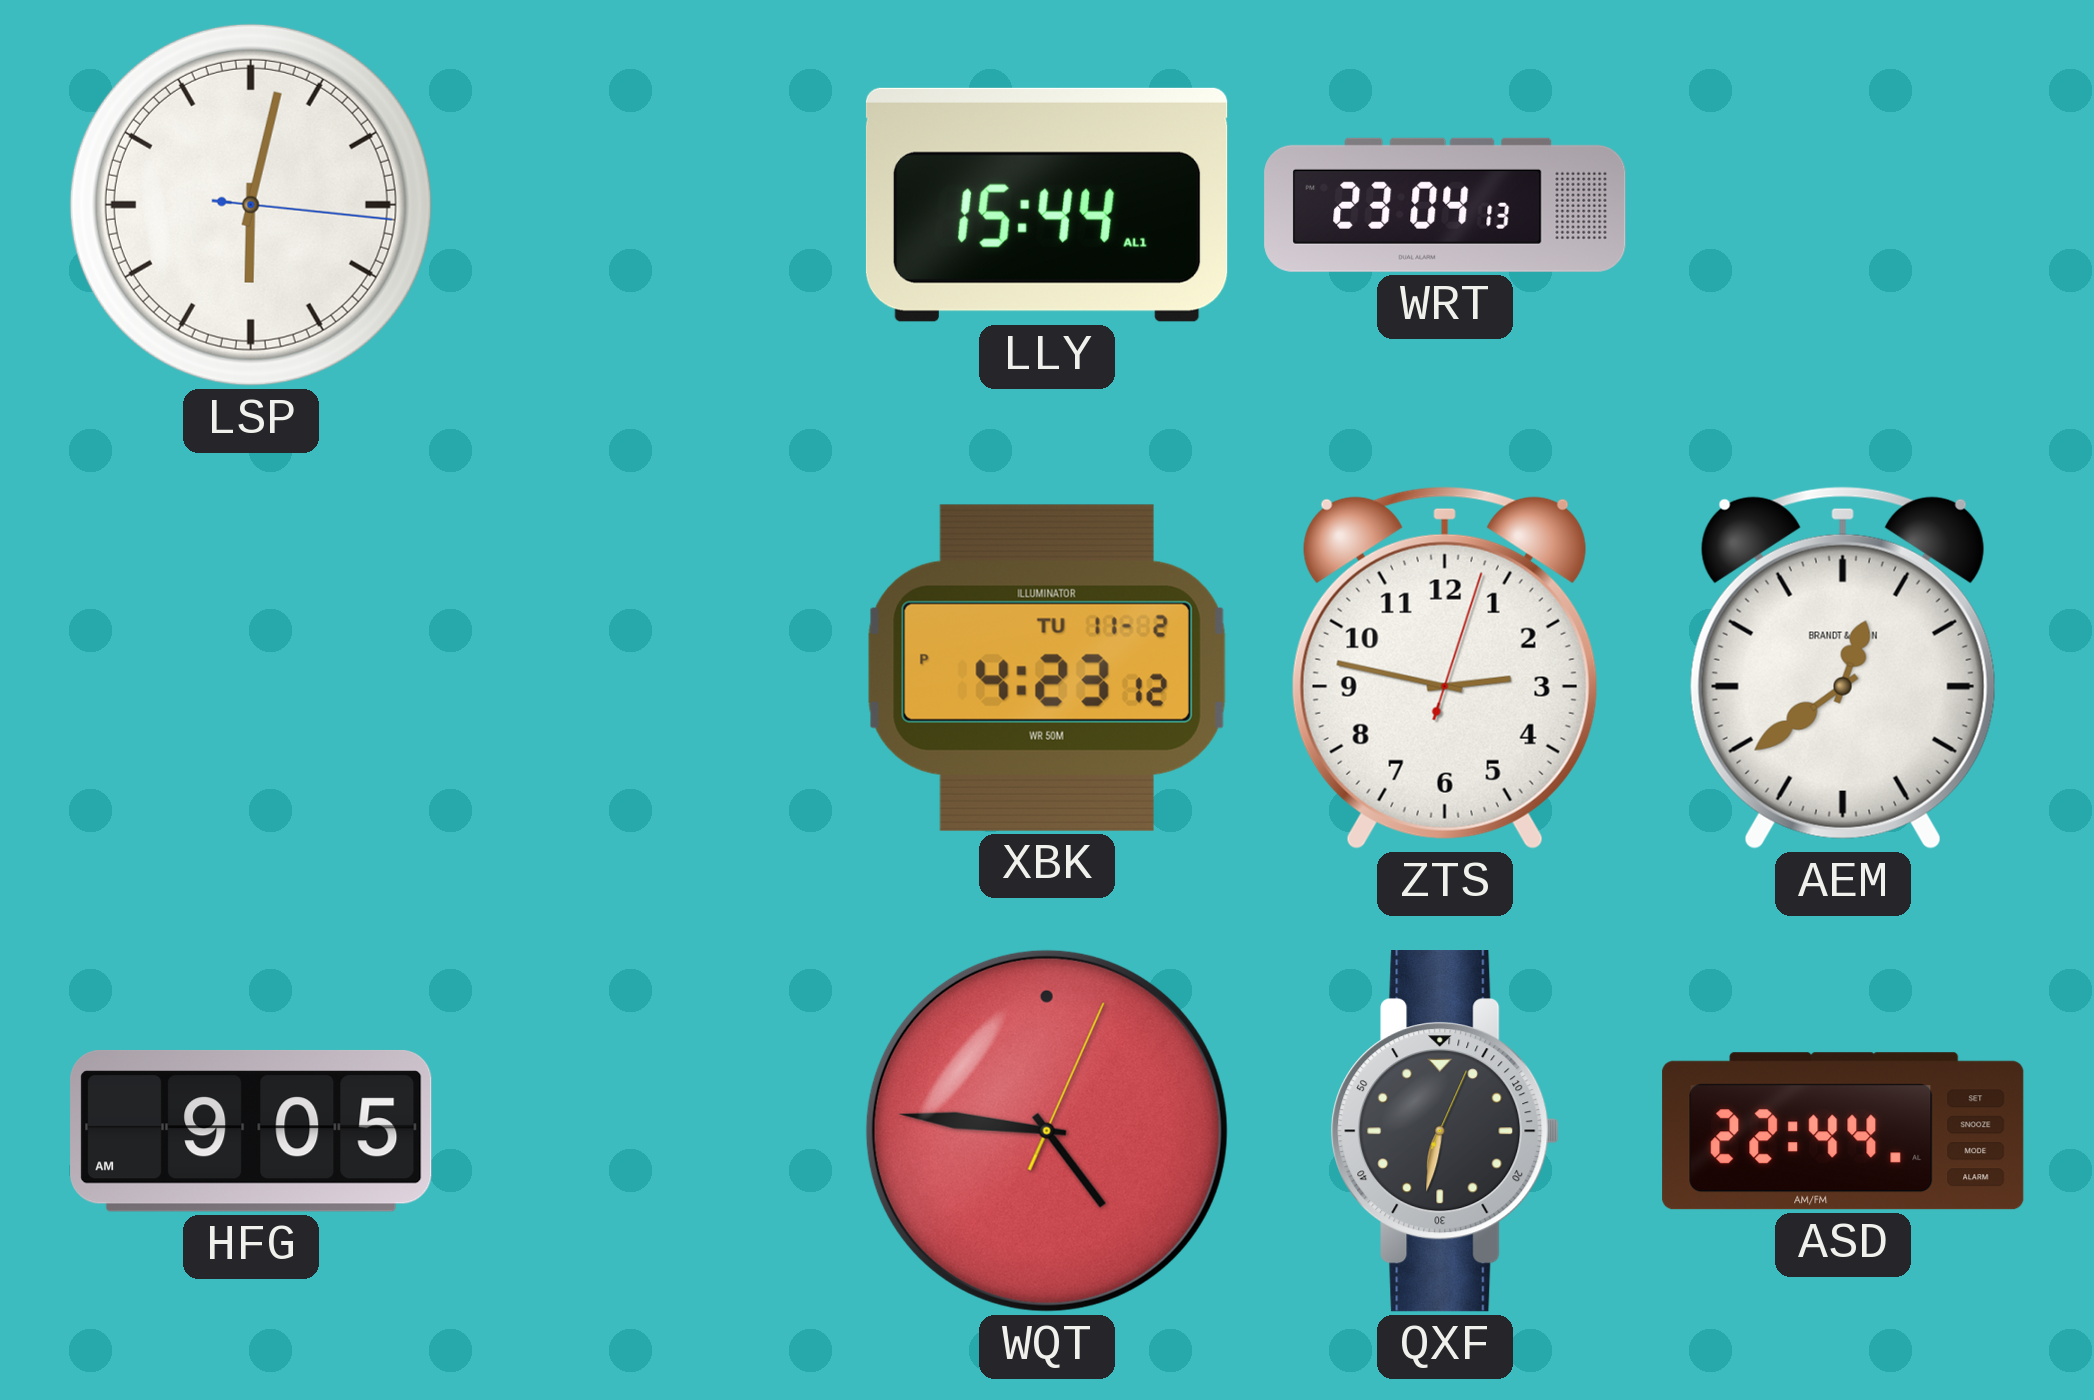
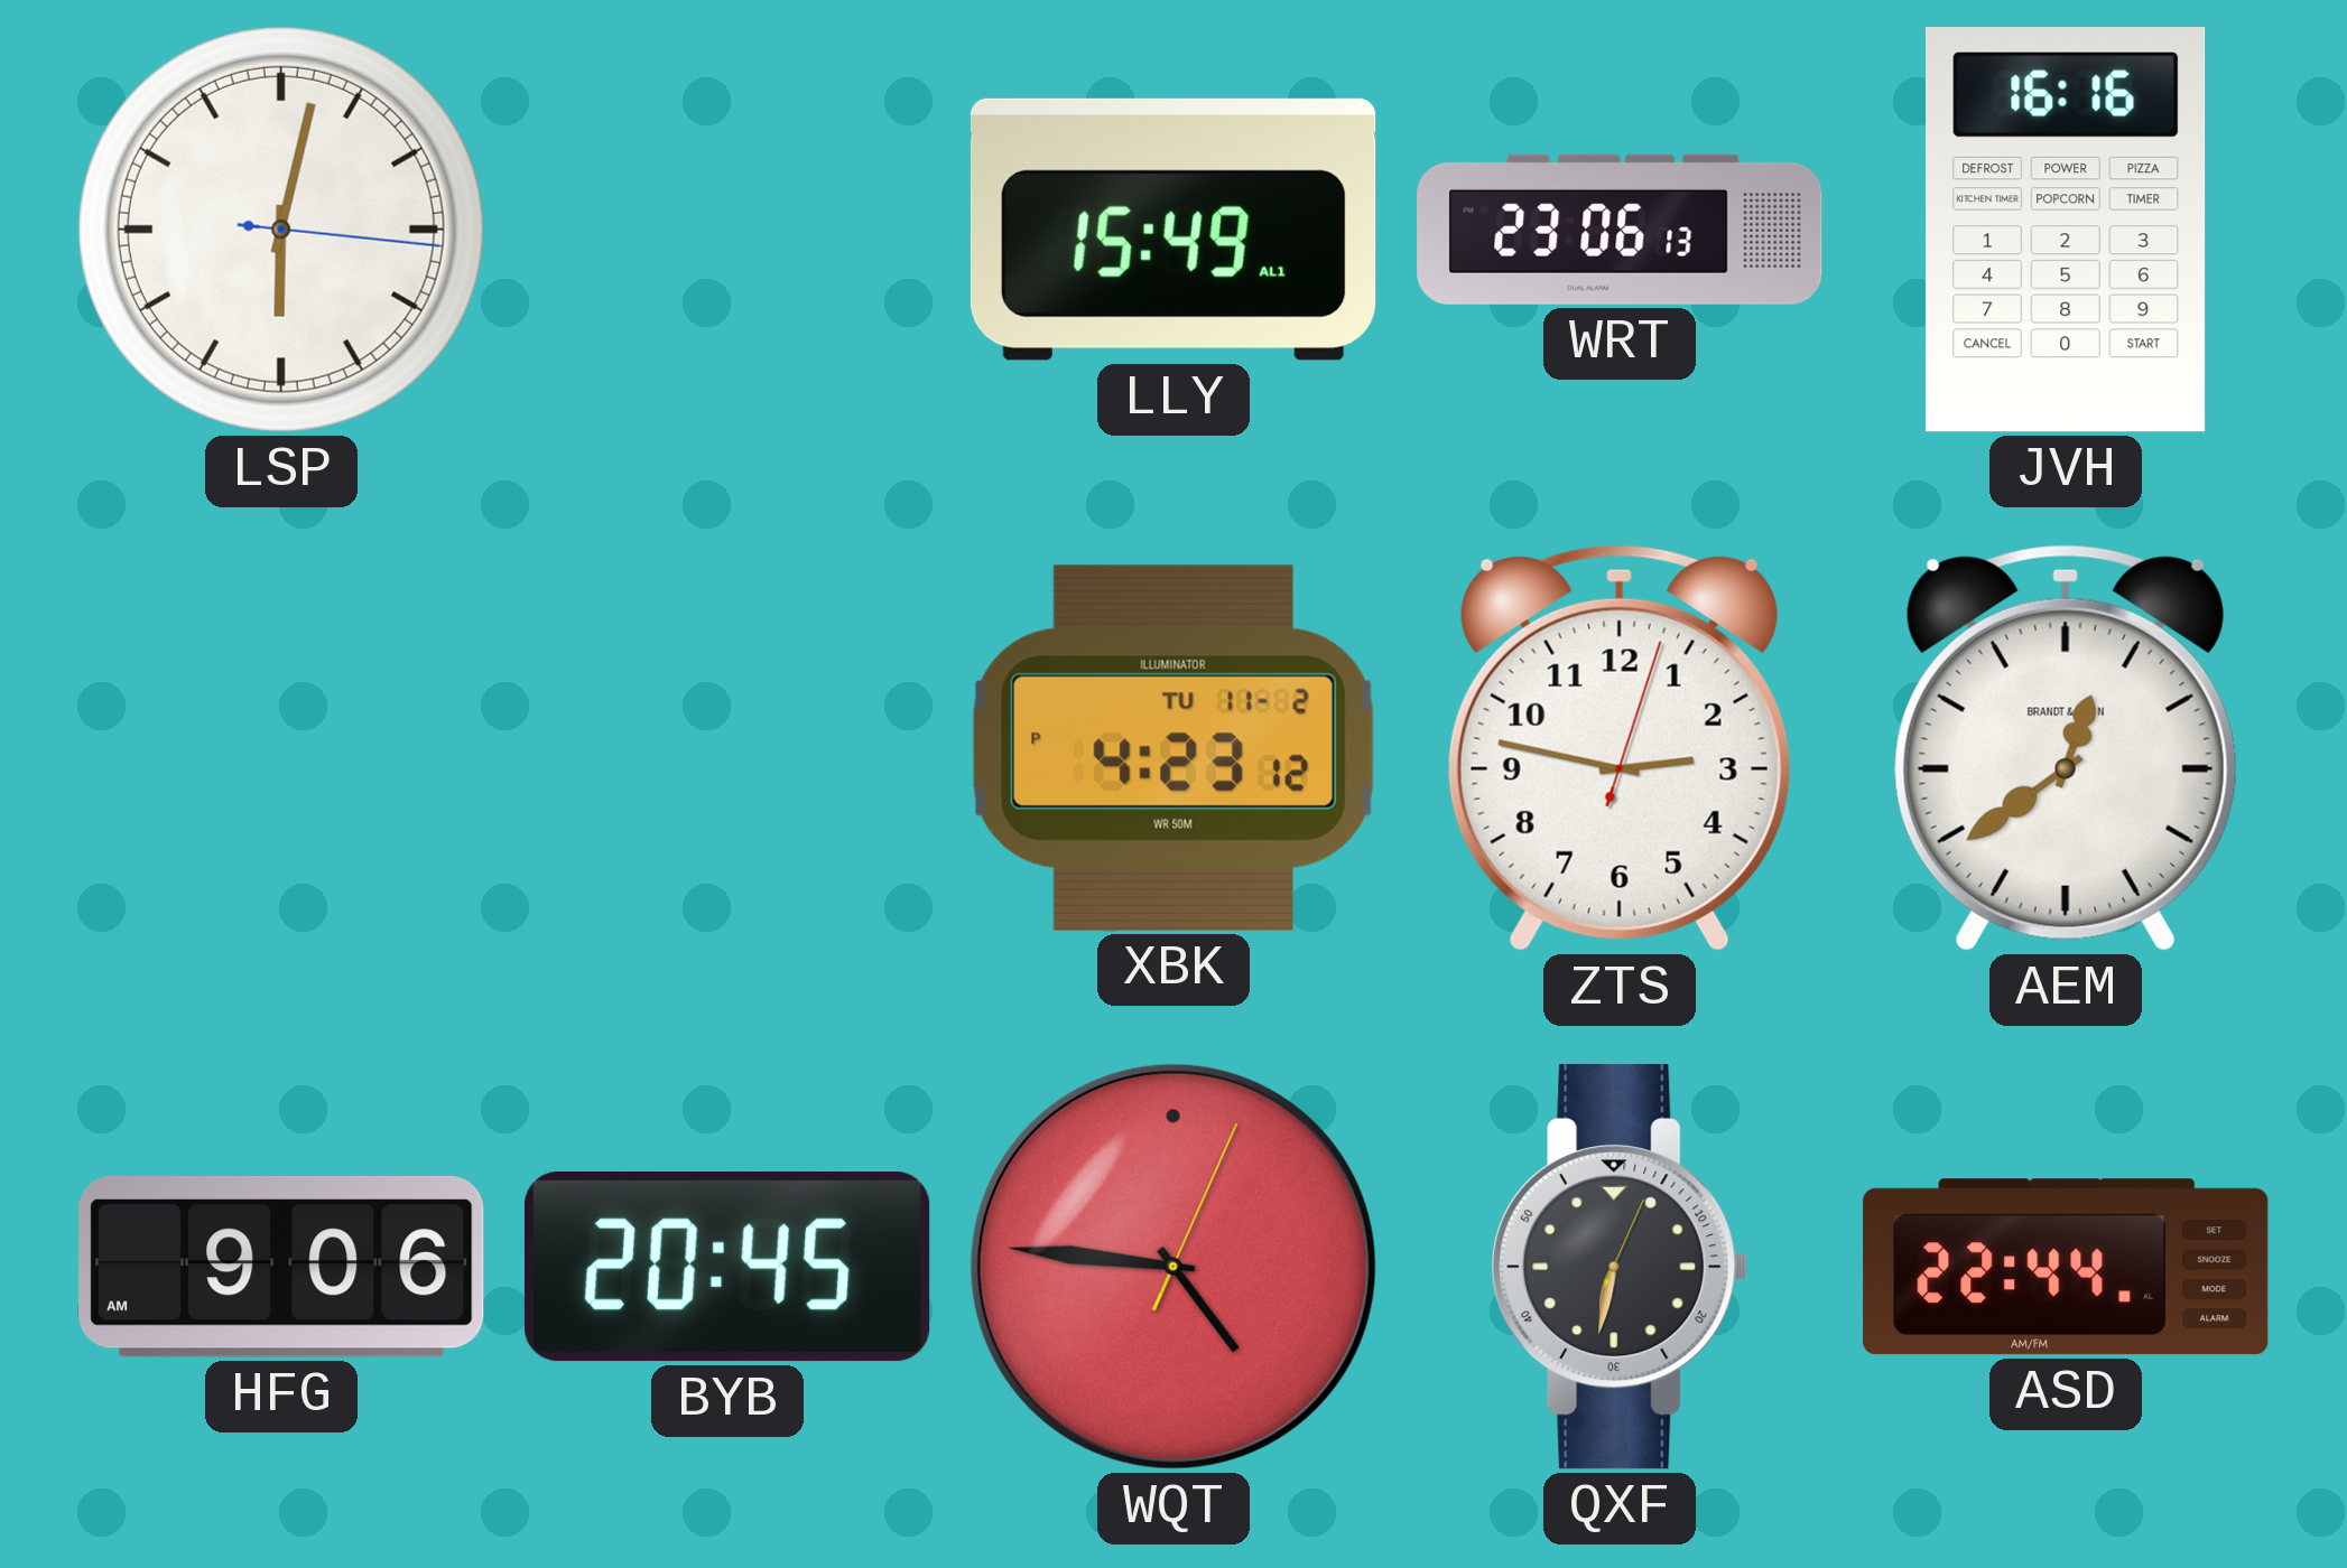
LLY: 15:44 -> 15:49 (1173, 230)
WRT: 23:04 -> 23:06 (1620, 230)
JVH: none -> 16:16 (2066, 231)
HFG: 9:05 -> 9:06 (281, 1267)
BYB: none -> 20:45 (727, 1267)
